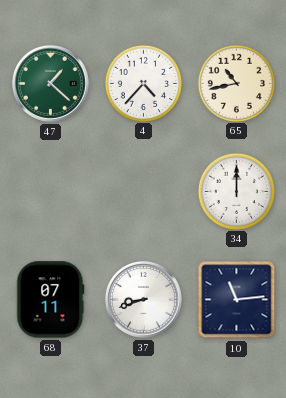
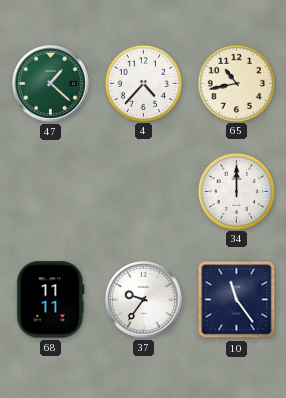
68: 07:11 -> 11:11 (51, 300)
37: 8:42 -> 9:36 (143, 299)
10: 11:14 -> 11:24 (237, 300)
